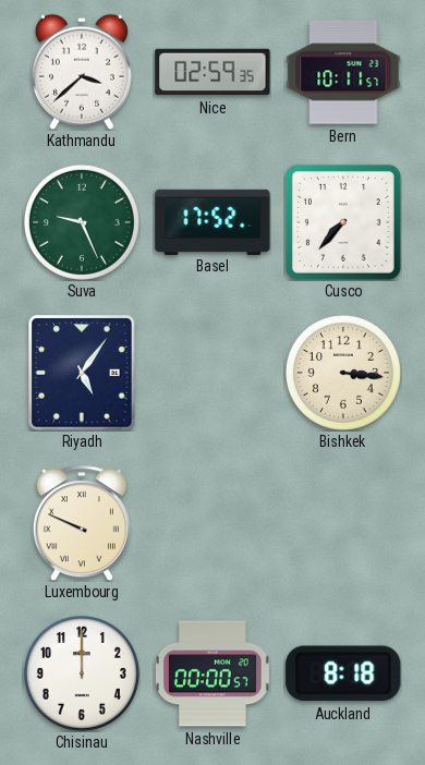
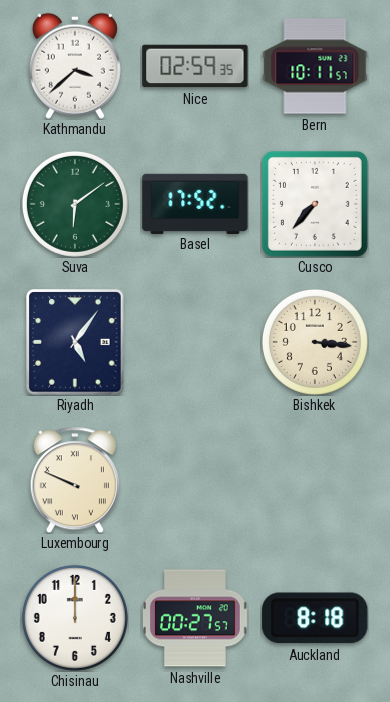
Suva: 9:26 -> 6:09 (75, 204)
Nashville: 00:00 -> 00:27 (196, 618)
